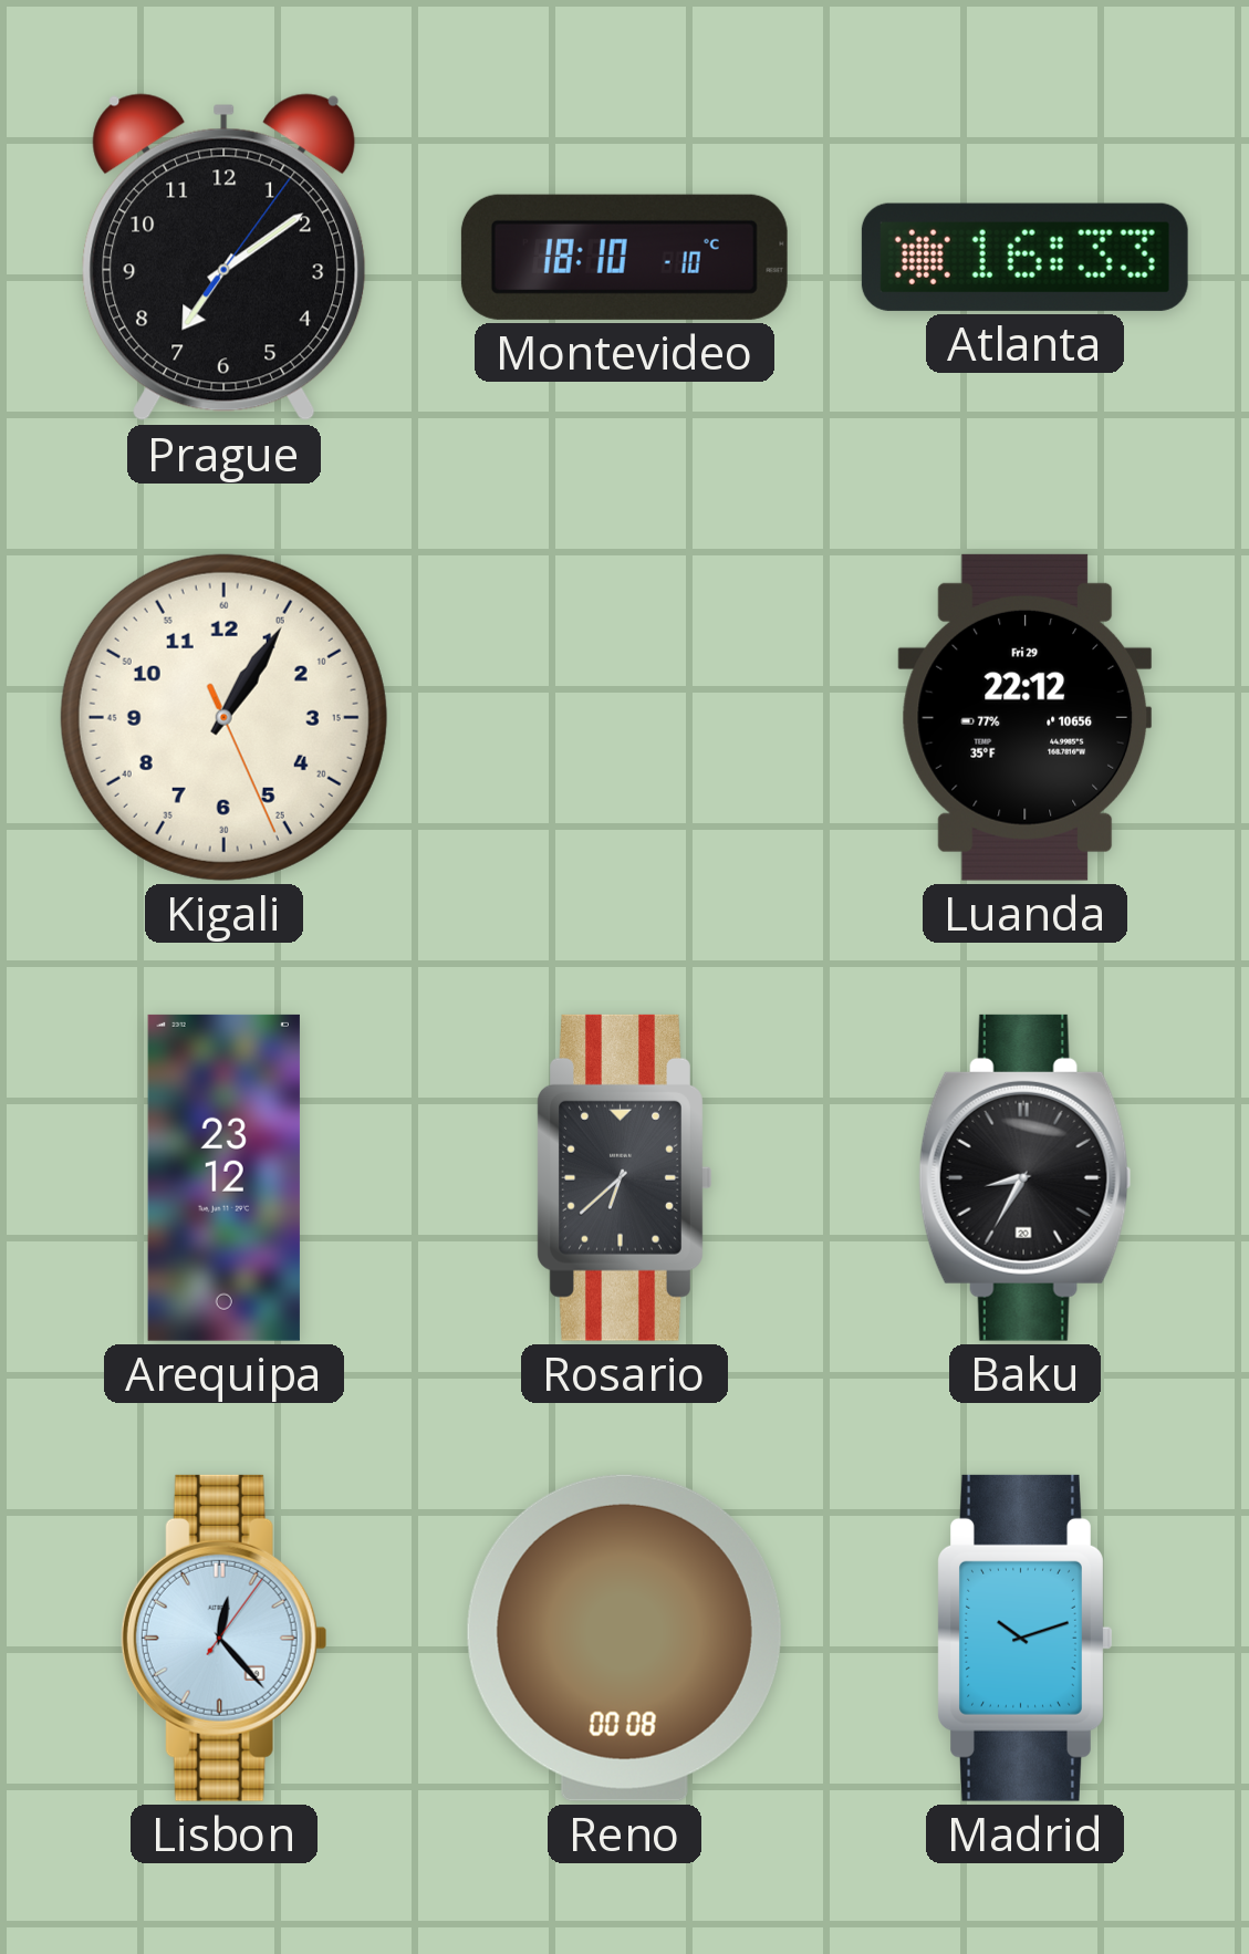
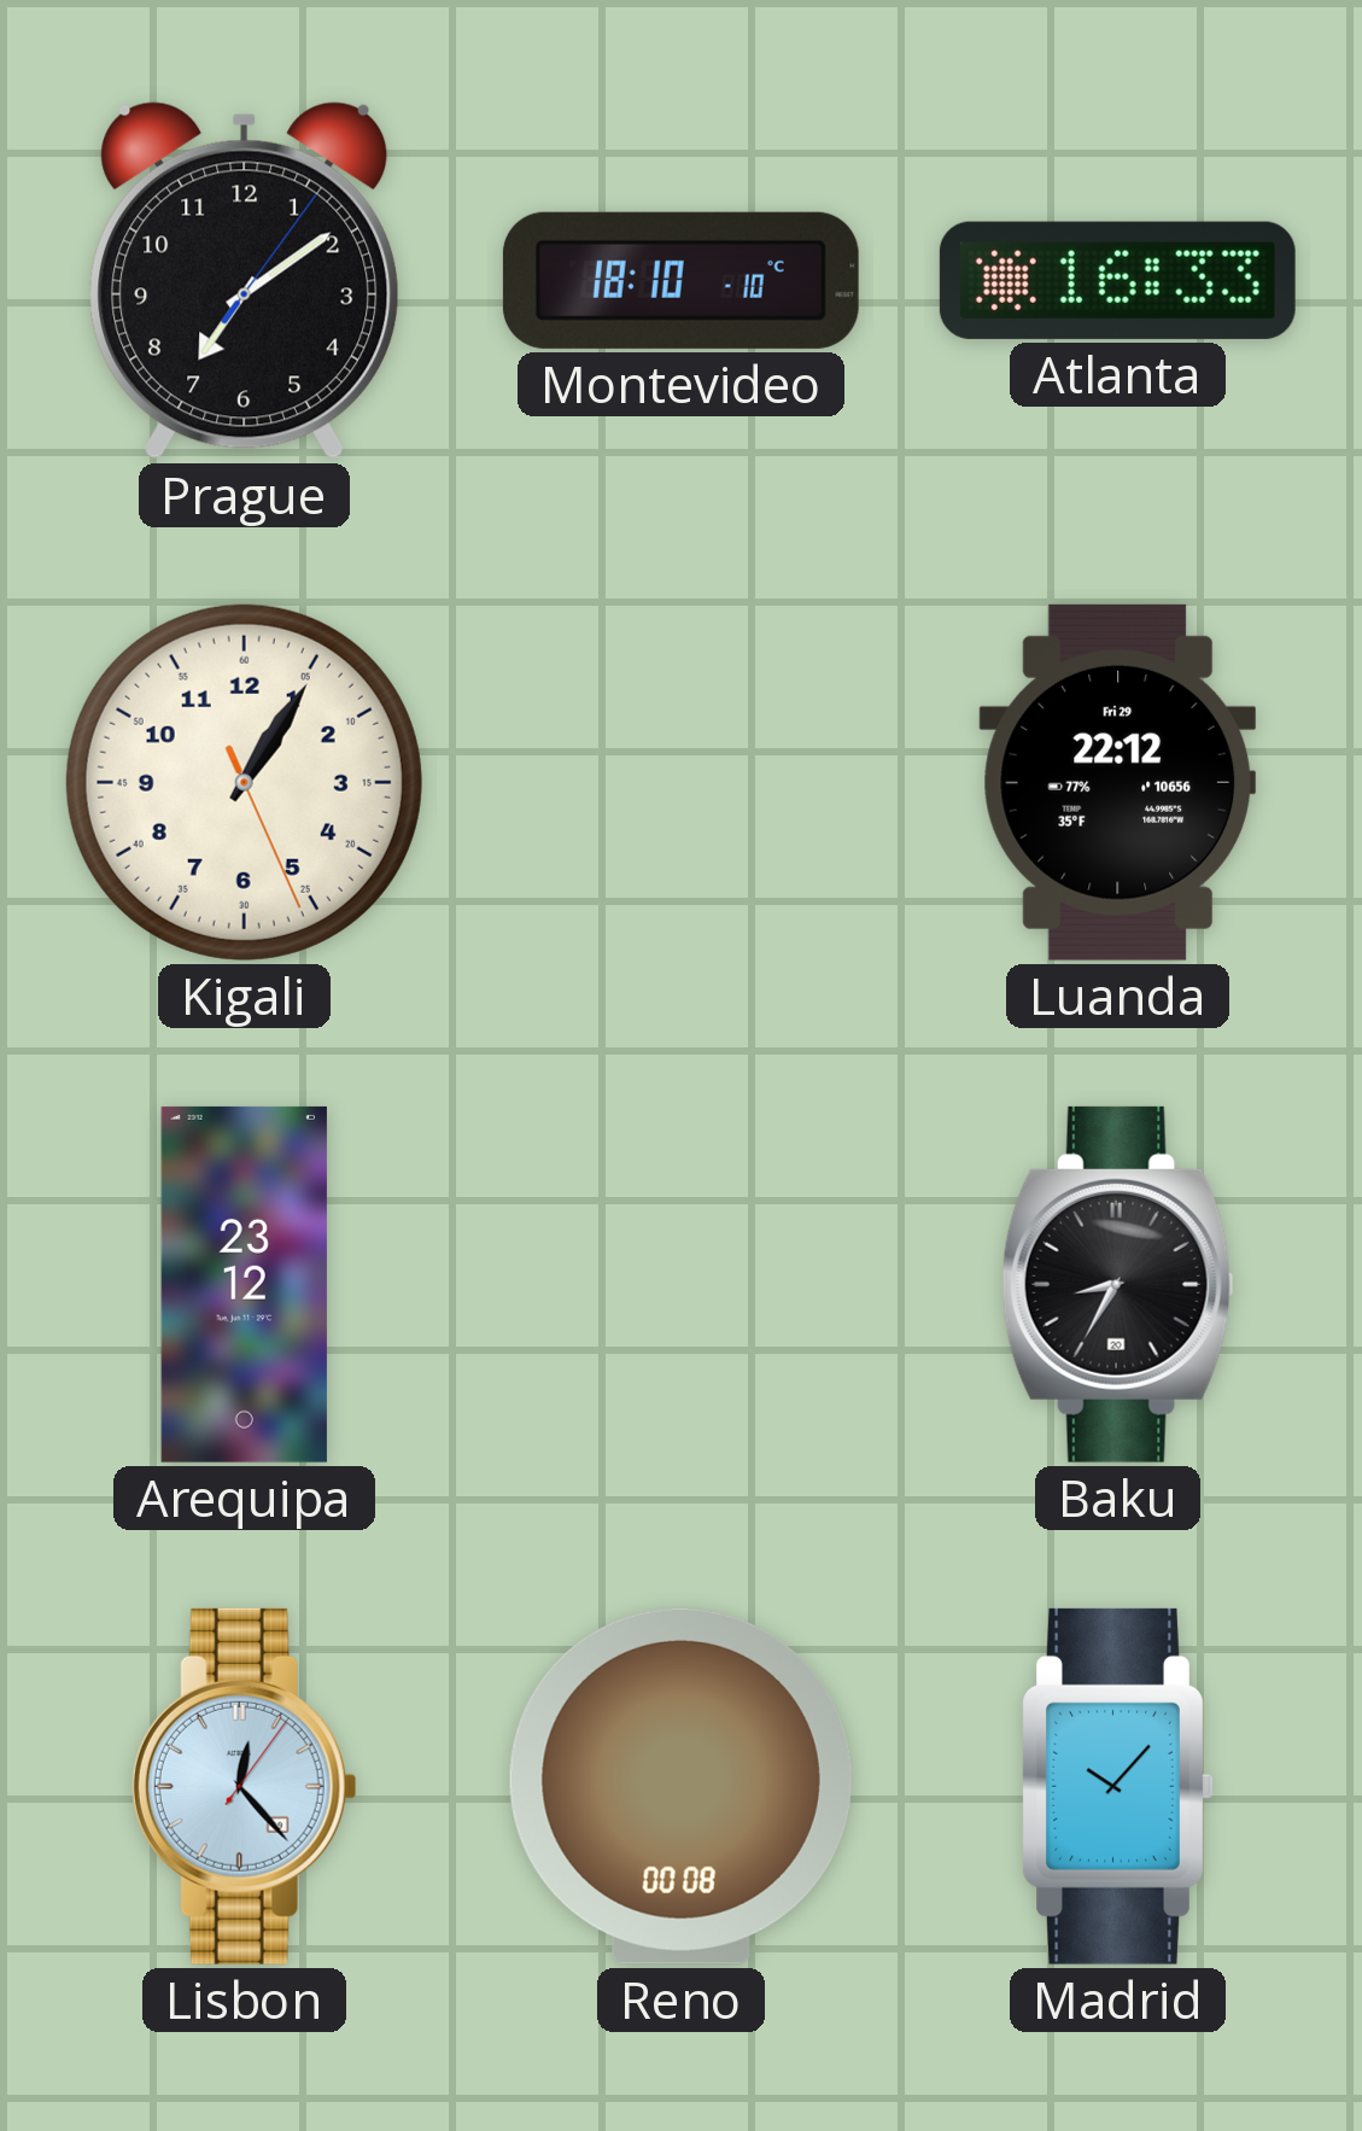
Rosario: 6:38 -> none (624, 1177)
Madrid: 10:12 -> 10:07 (1117, 1786)
